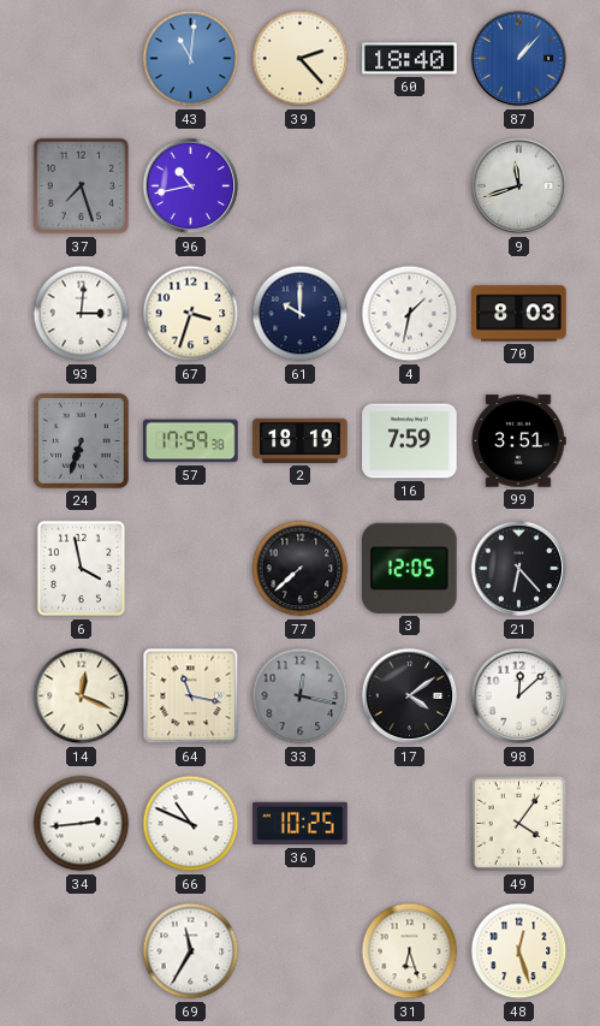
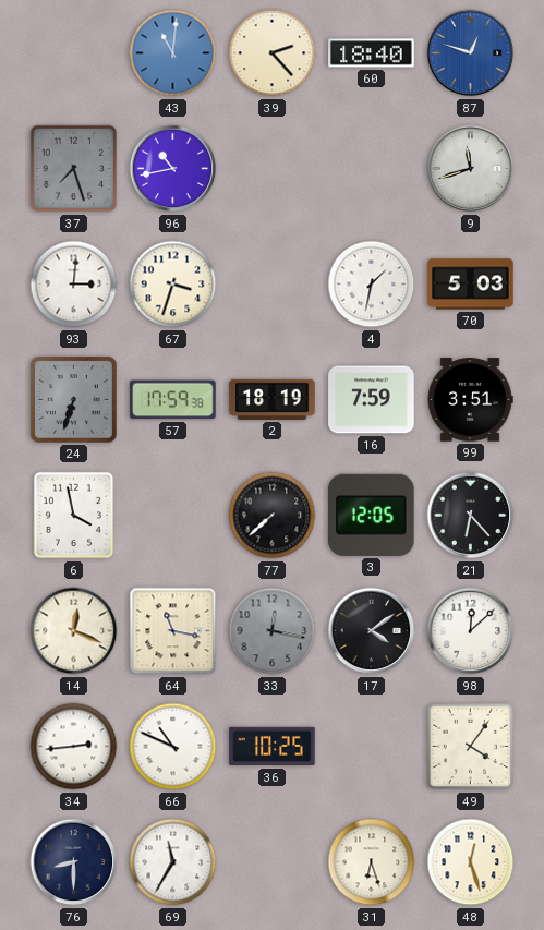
87: 1:07 -> 12:48 (471, 53)
61: 10:00 -> none (301, 314)
70: 8:03 -> 5:03 (471, 285)
76: none -> 8:30 (74, 862)
